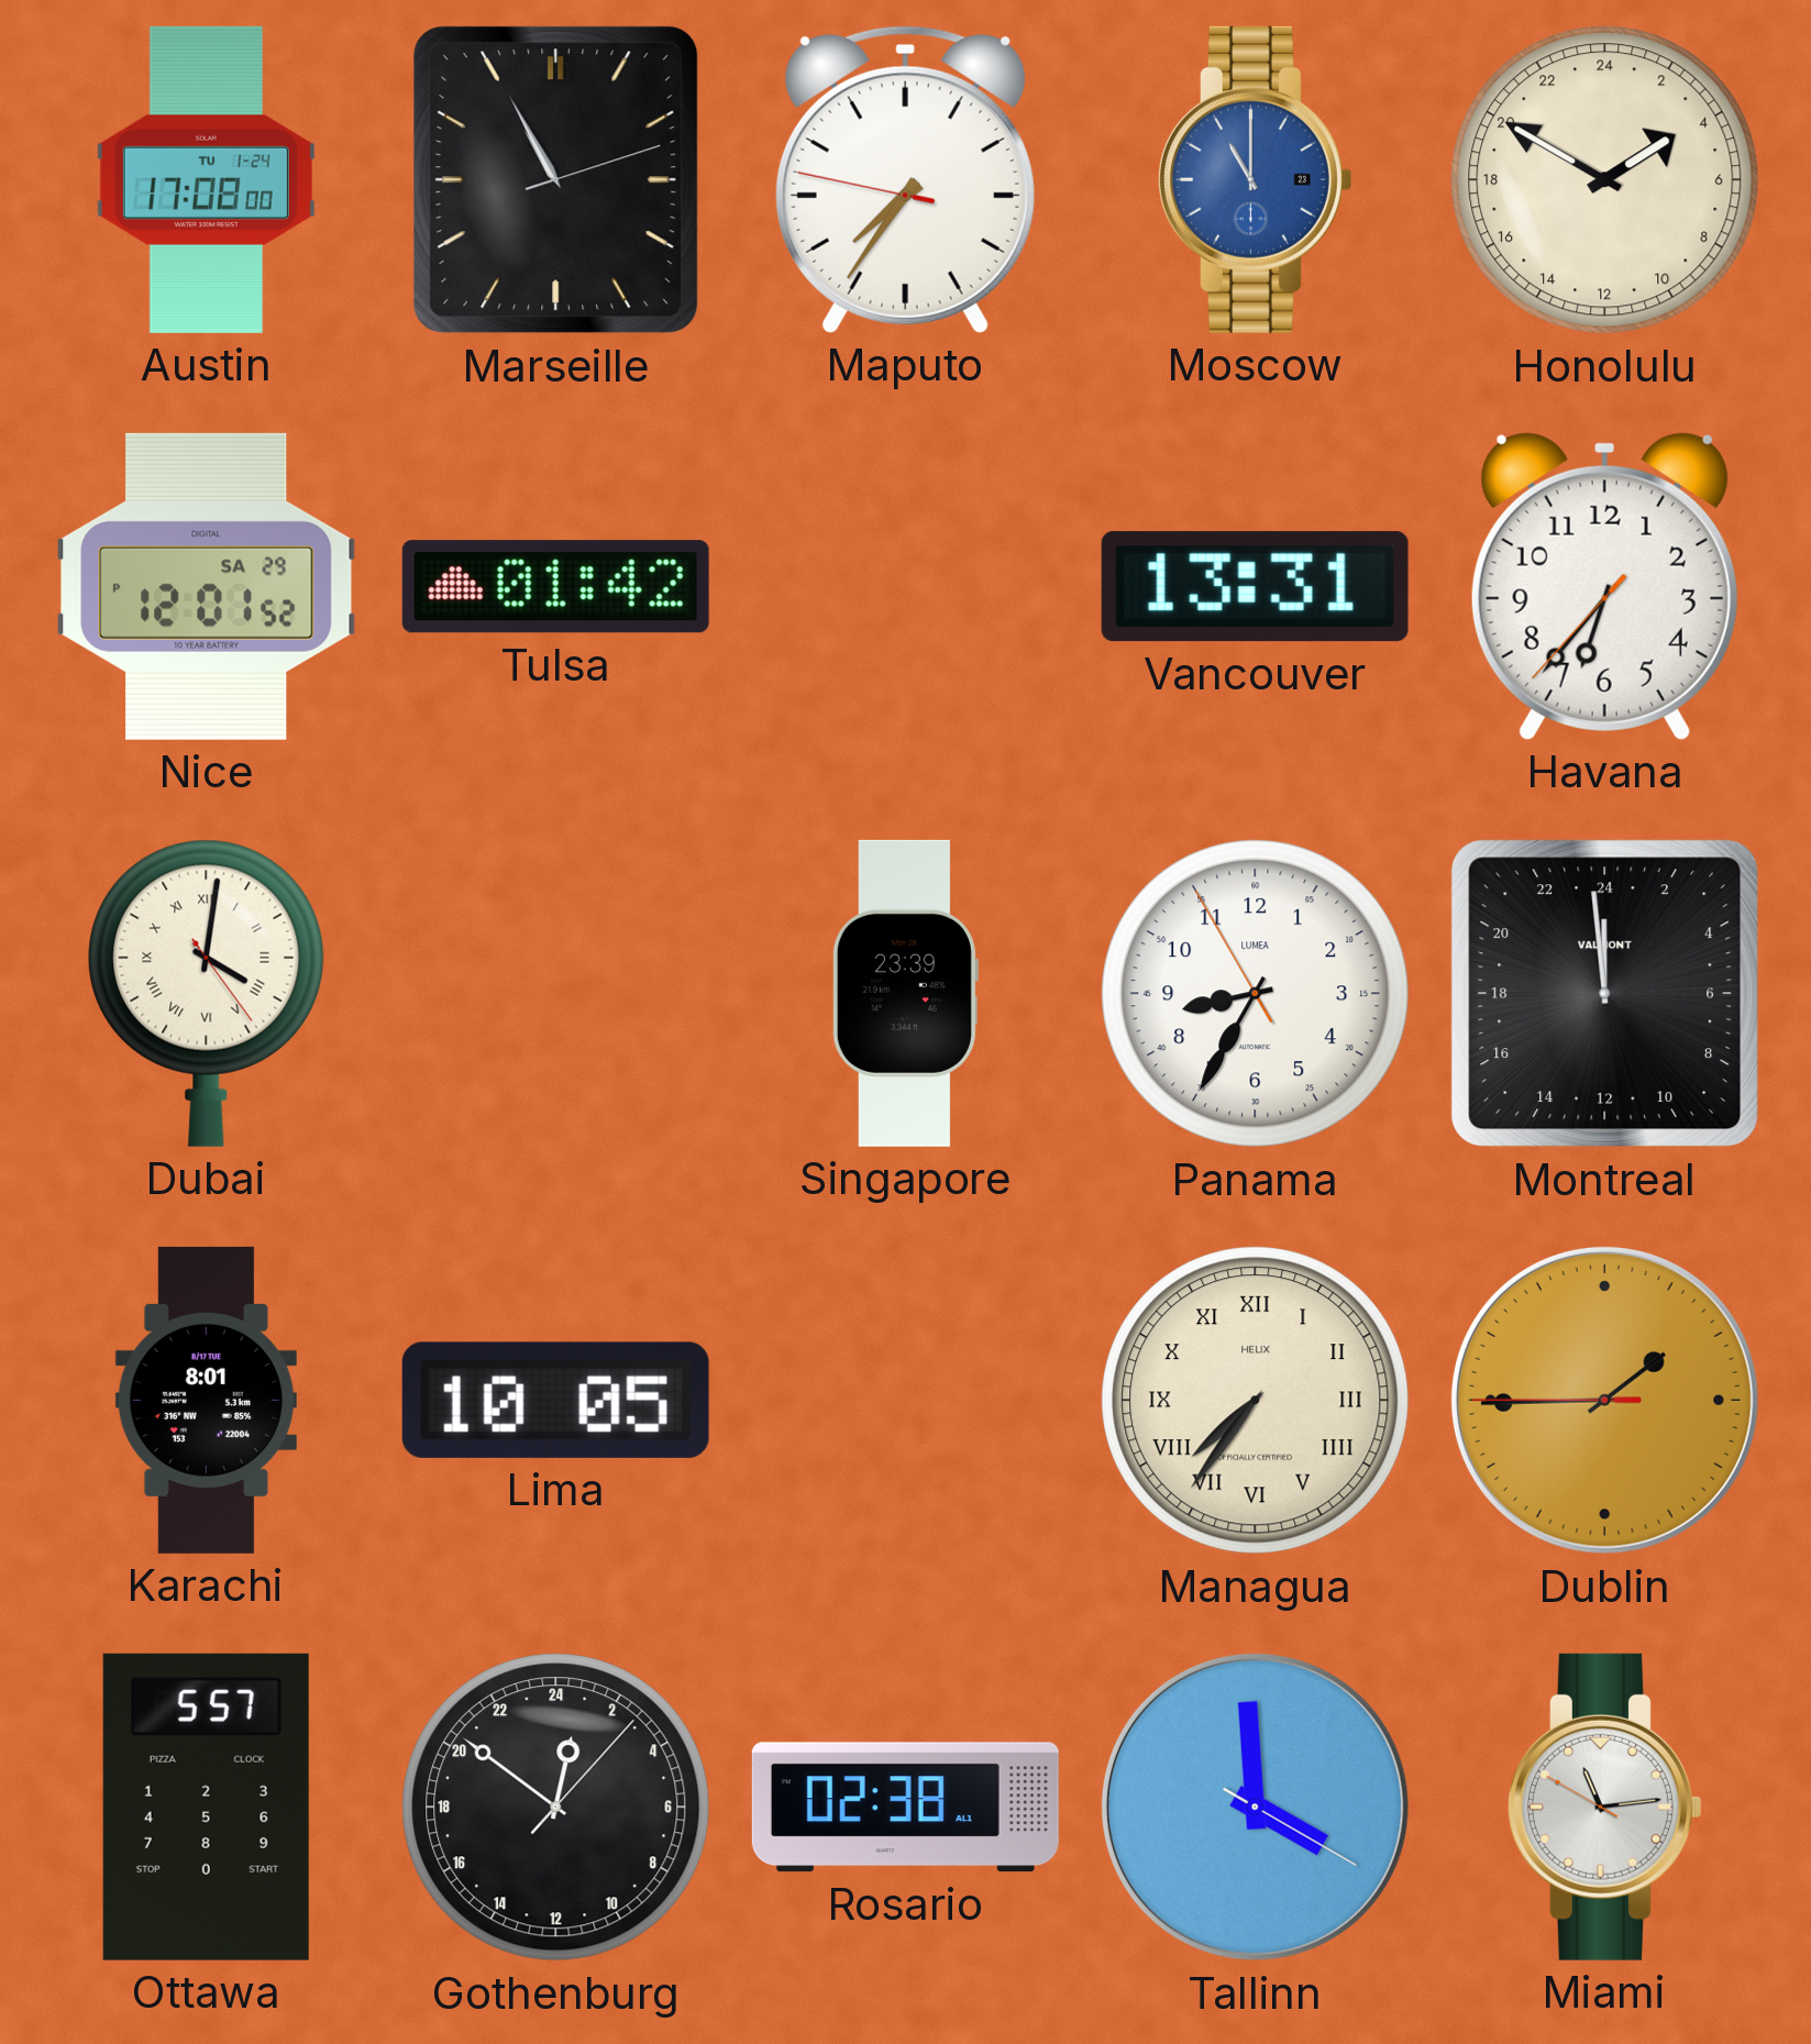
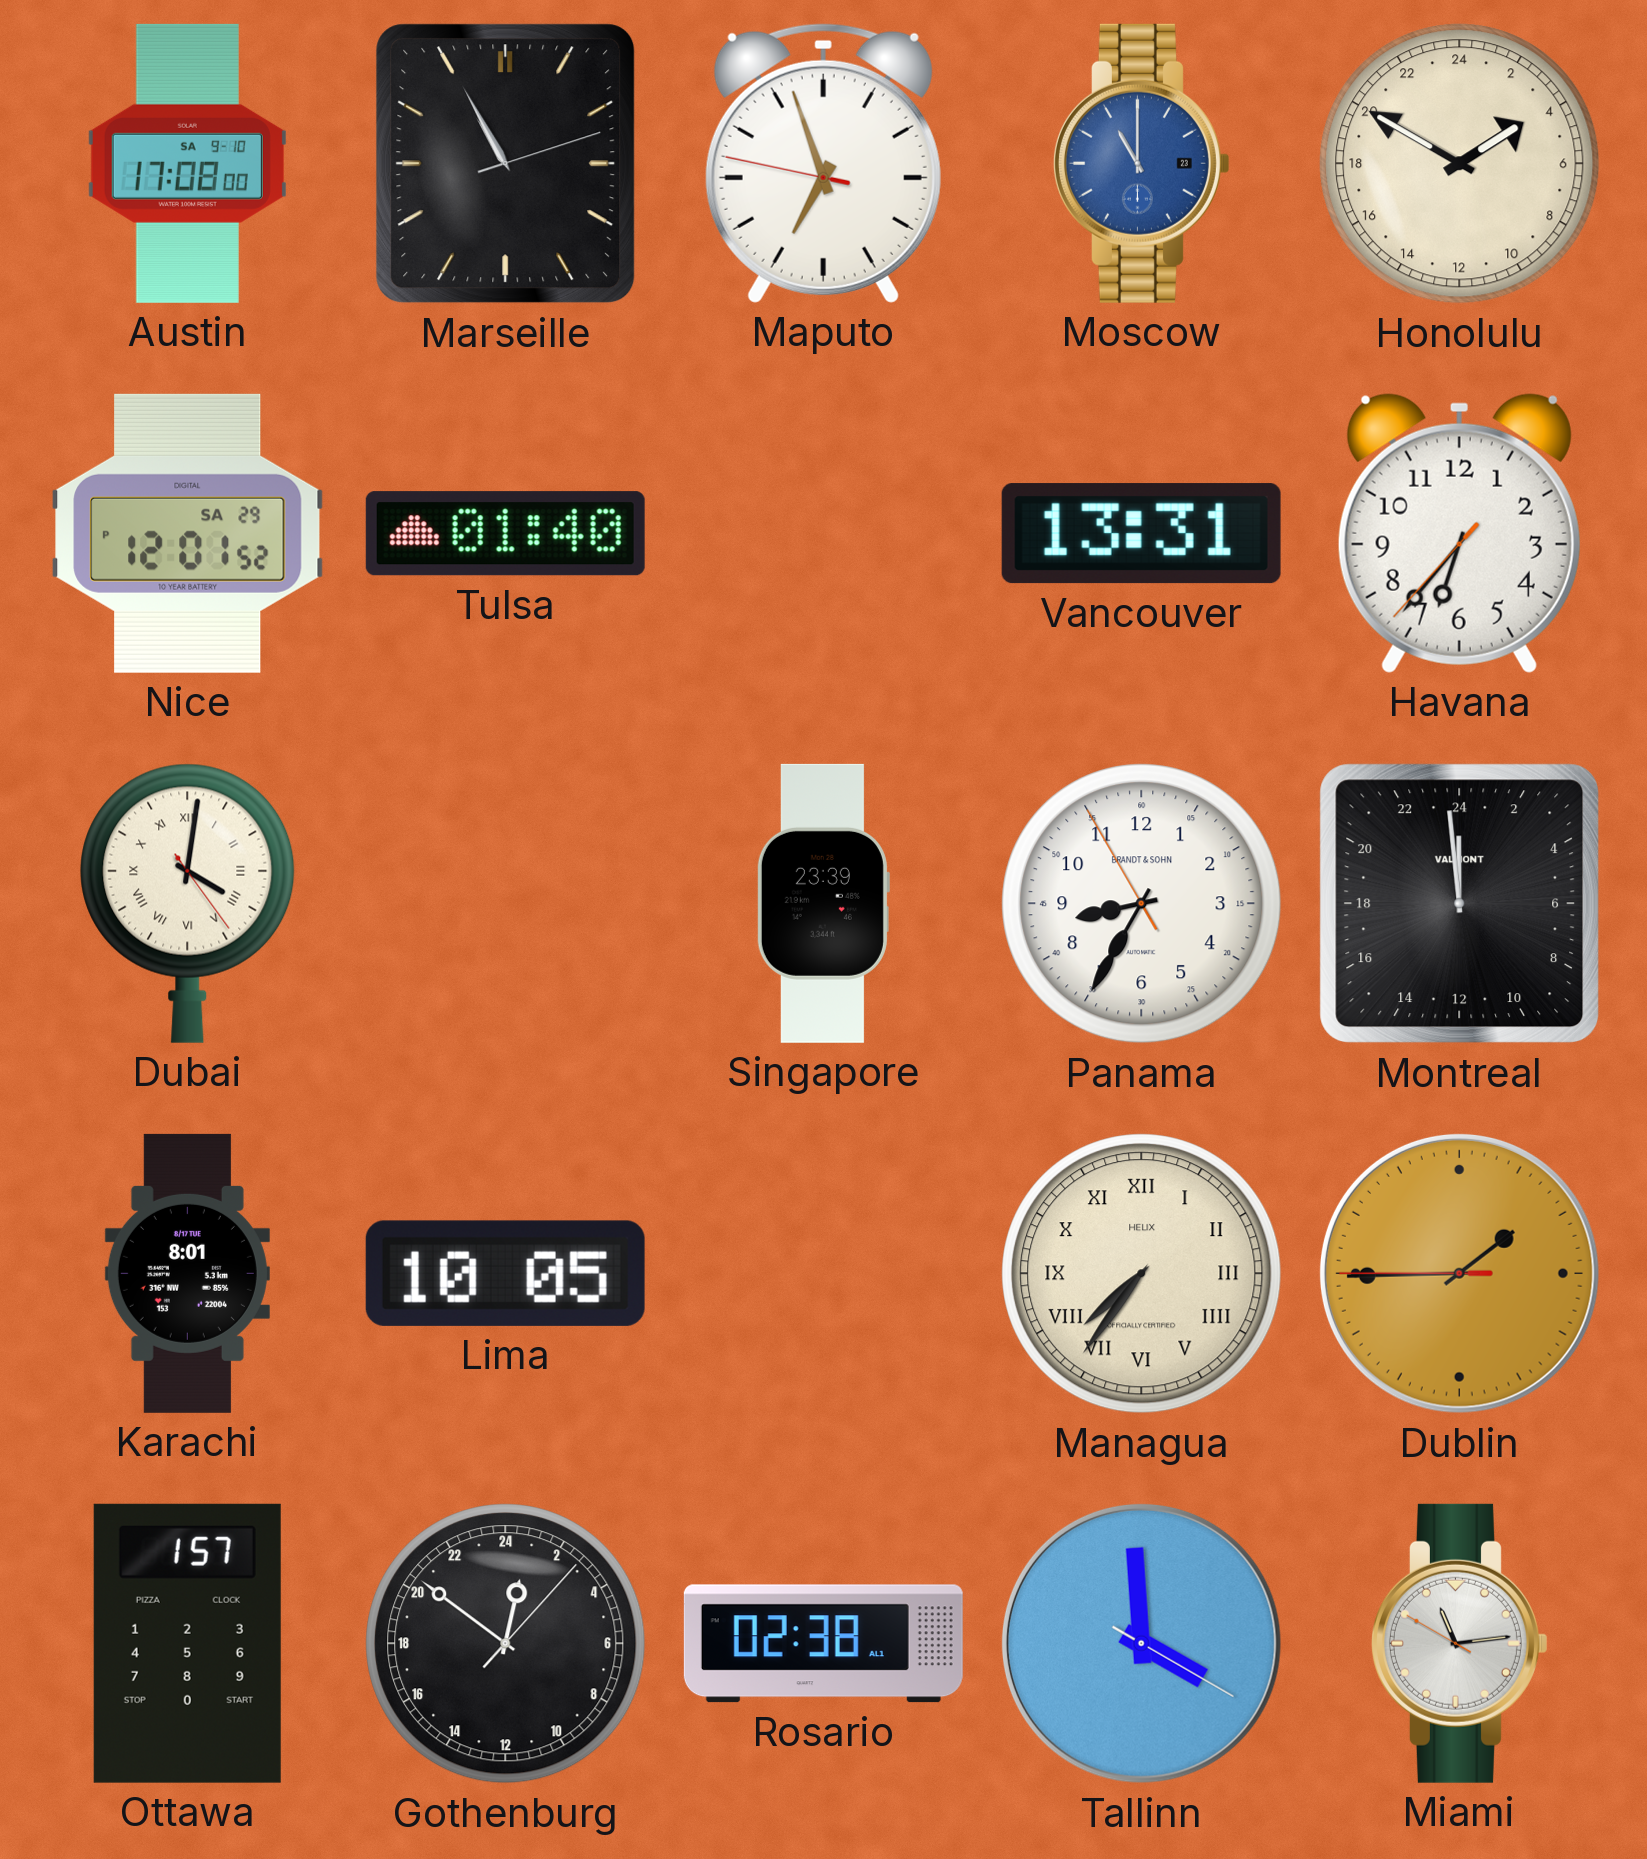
Austin date: TU 1-24 -> SA 9-10 (187, 163)
Maputo: 7:35 -> 6:56 (823, 163)
Tulsa: 01:42 -> 01:40 (505, 534)
Panama brand: LUMEA -> BRANDT & SOHN (1142, 904)
Ottawa: 5:57 -> 1:57 (187, 1643)
